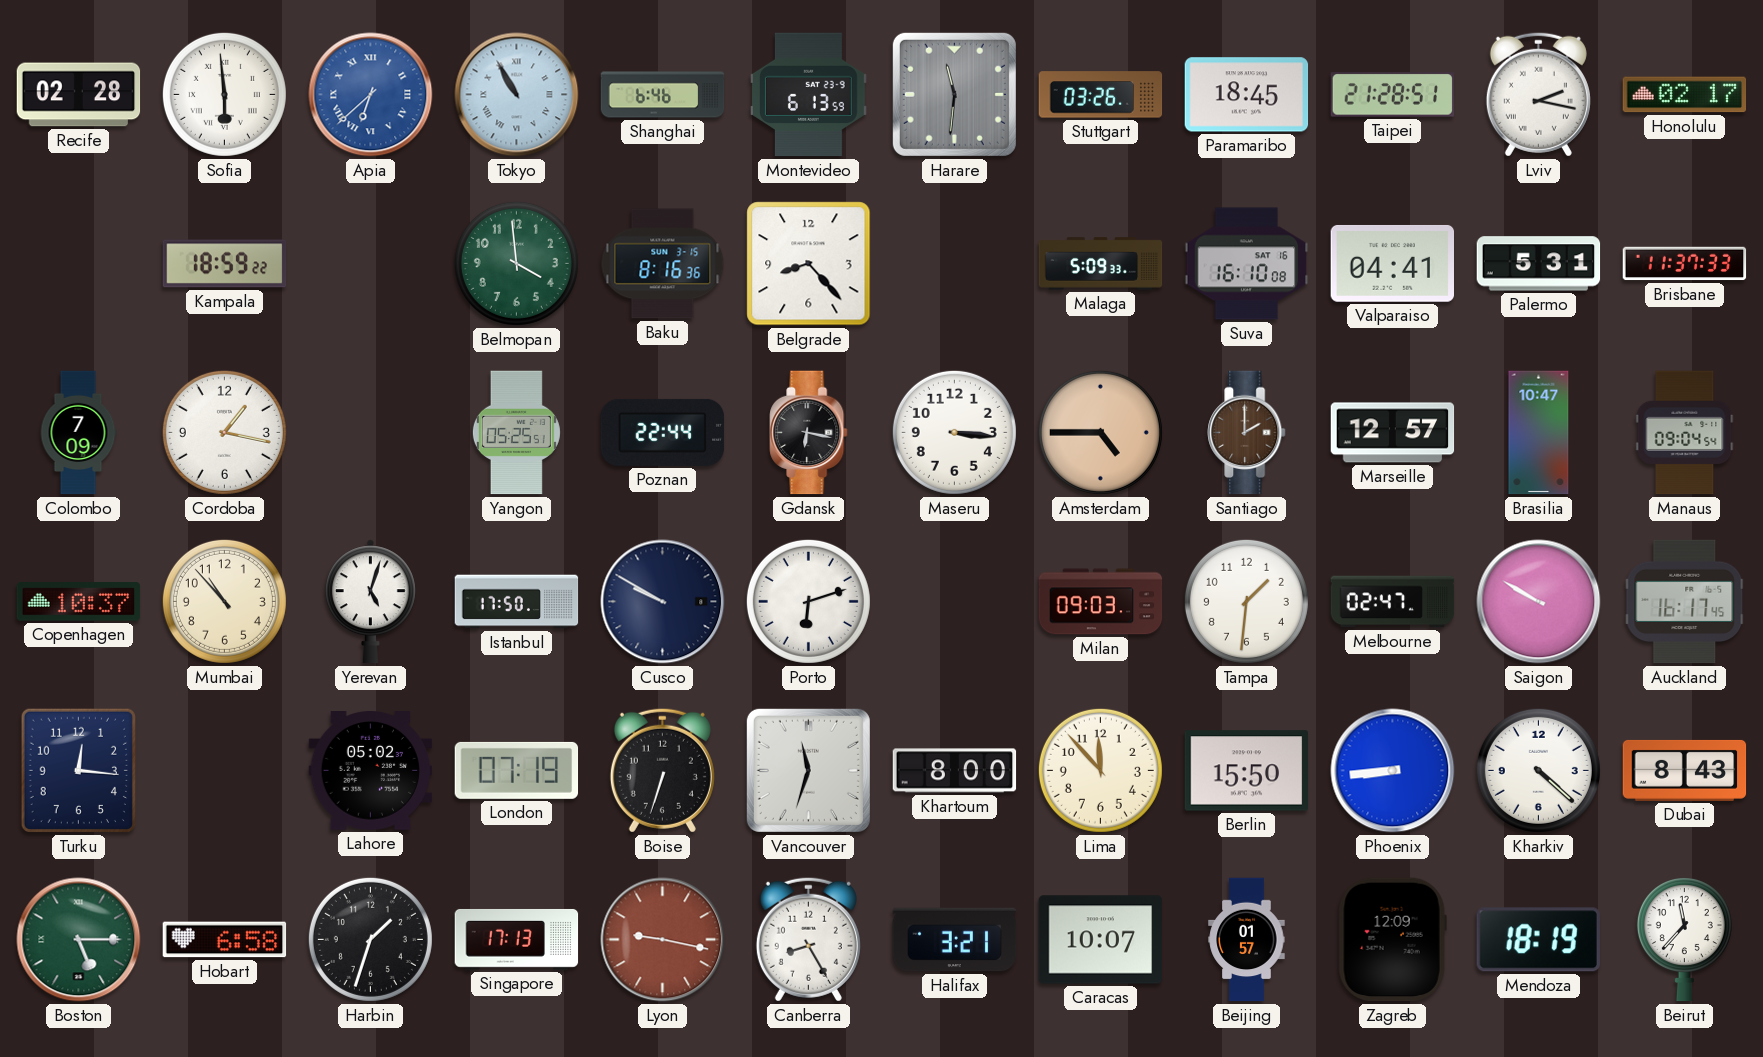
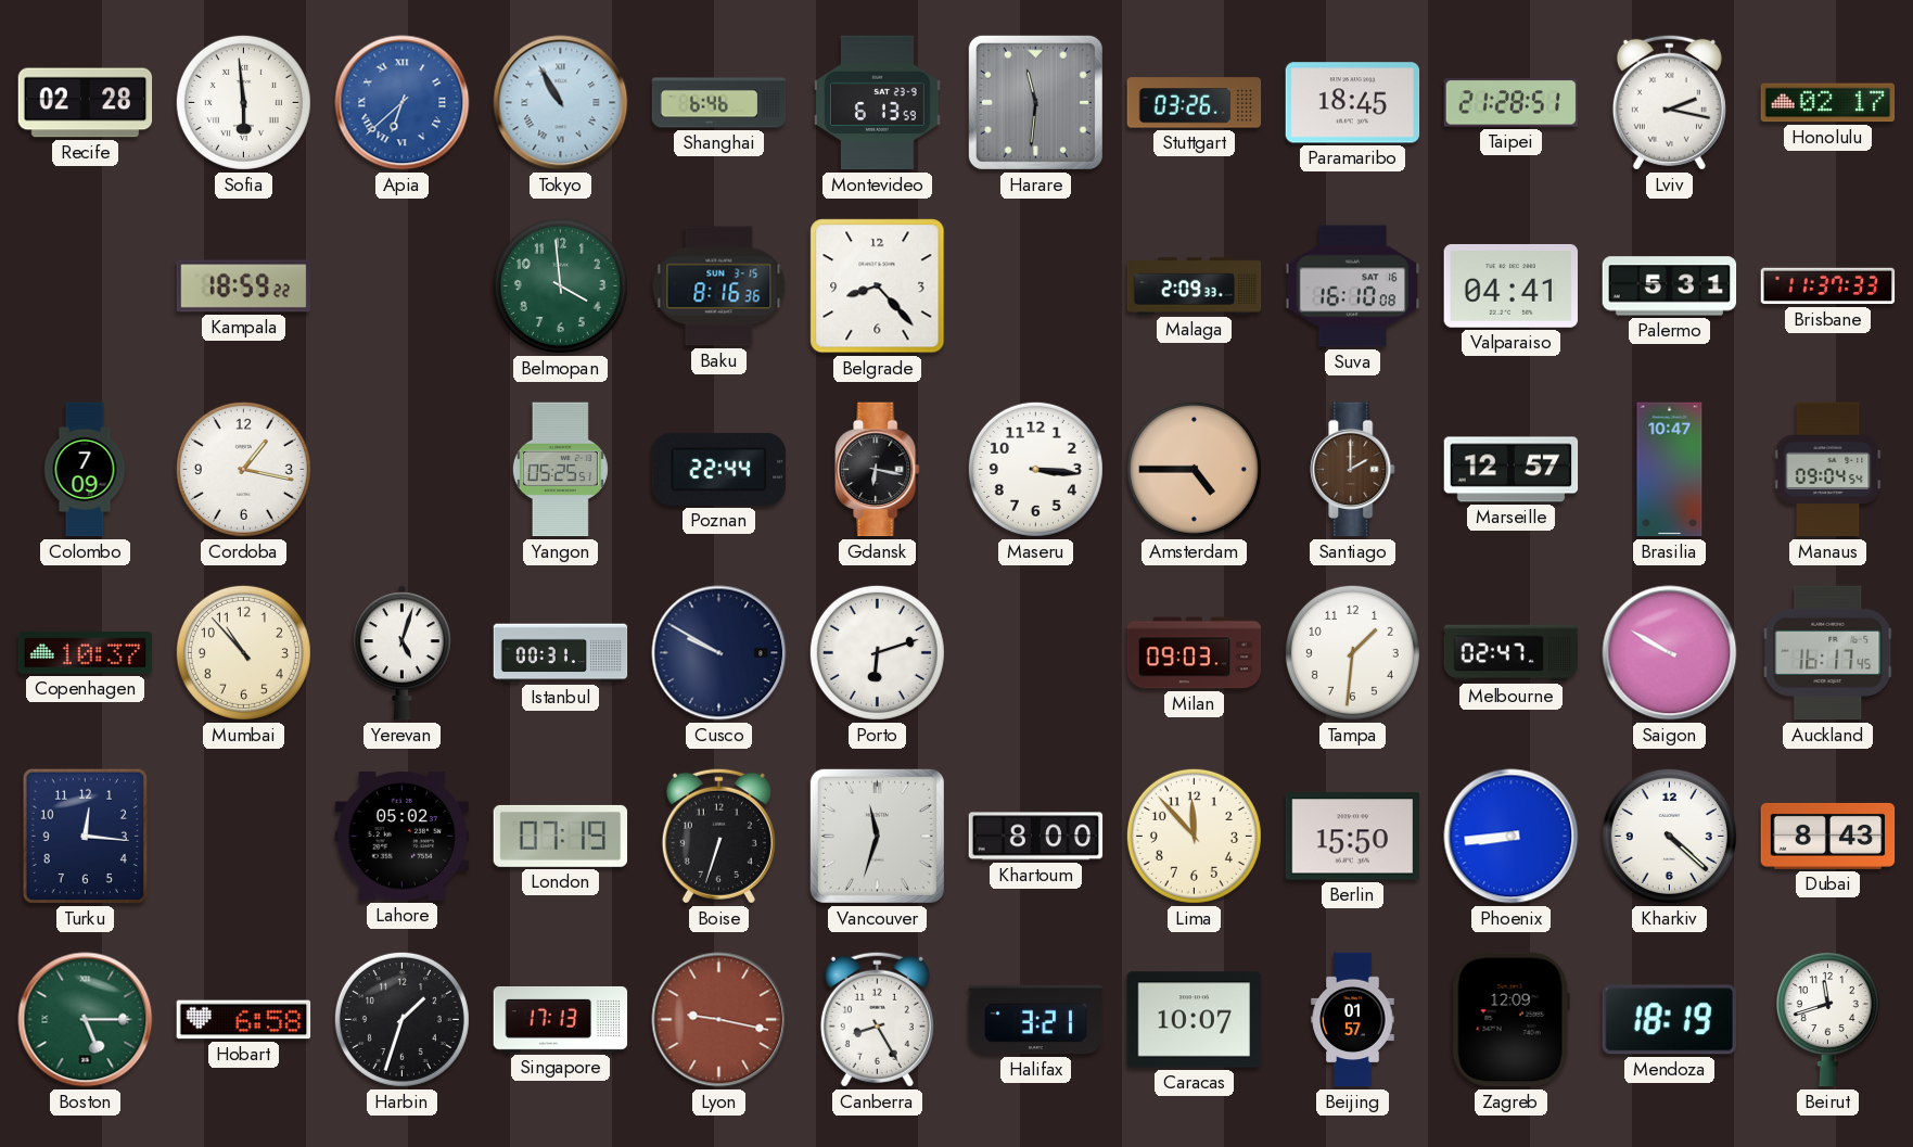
Malaga: 5:09 -> 2:09 (1195, 286)
Istanbul: 17:50 -> 00:31 (561, 653)
Beirut: 11:37 -> 11:42 (1827, 1020)
